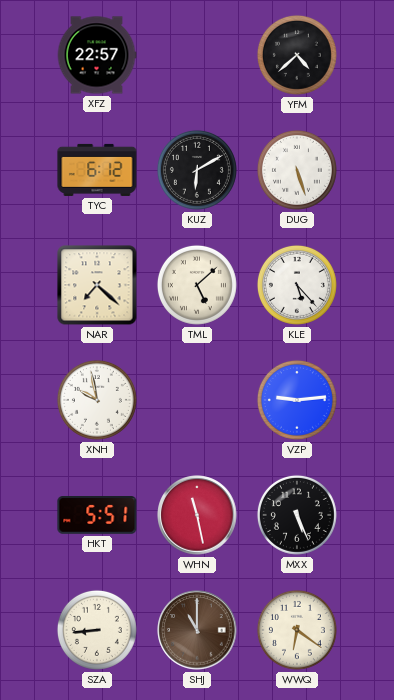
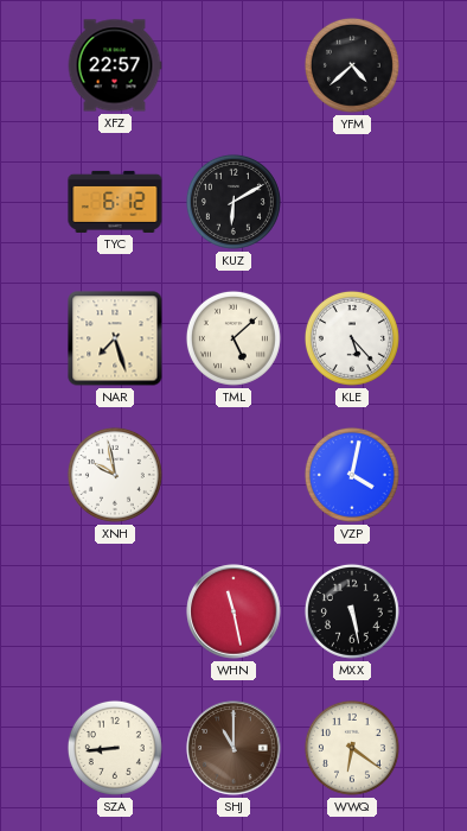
DUG: 5:27 -> none (297, 170)
NAR: 7:22 -> 7:27 (115, 338)
VZP: 9:14 -> 4:02 (352, 475)
HKT: 5:51 -> none (97, 516)
MXX: 5:26 -> 5:28 (352, 611)
